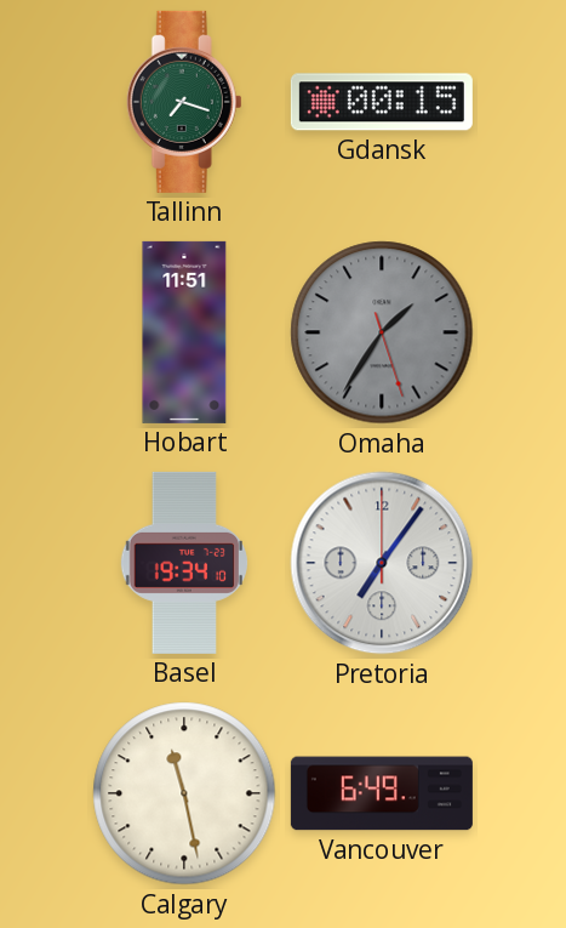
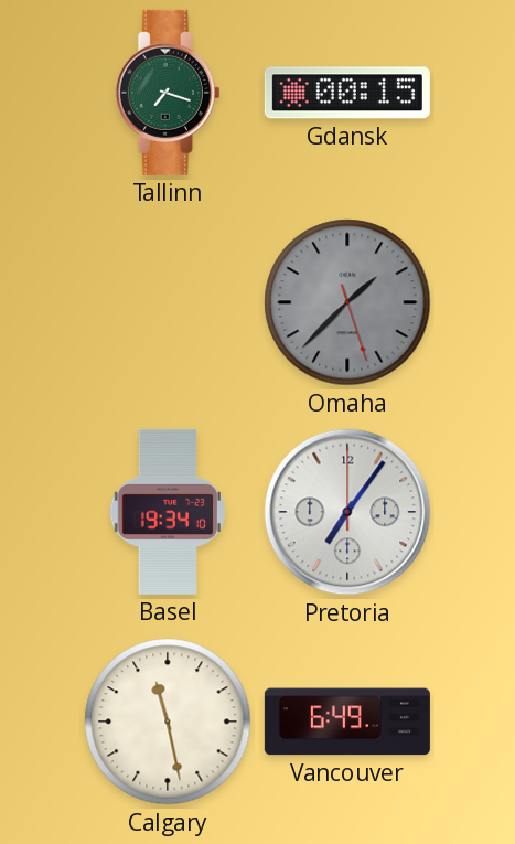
Hobart: 11:51 -> none (184, 332)
Omaha: 1:35 -> 1:37 (347, 302)
